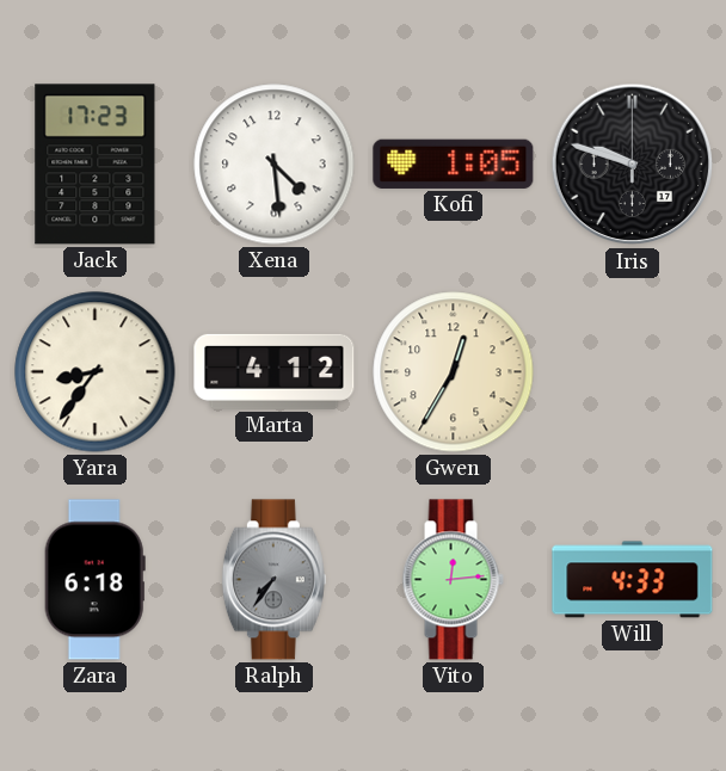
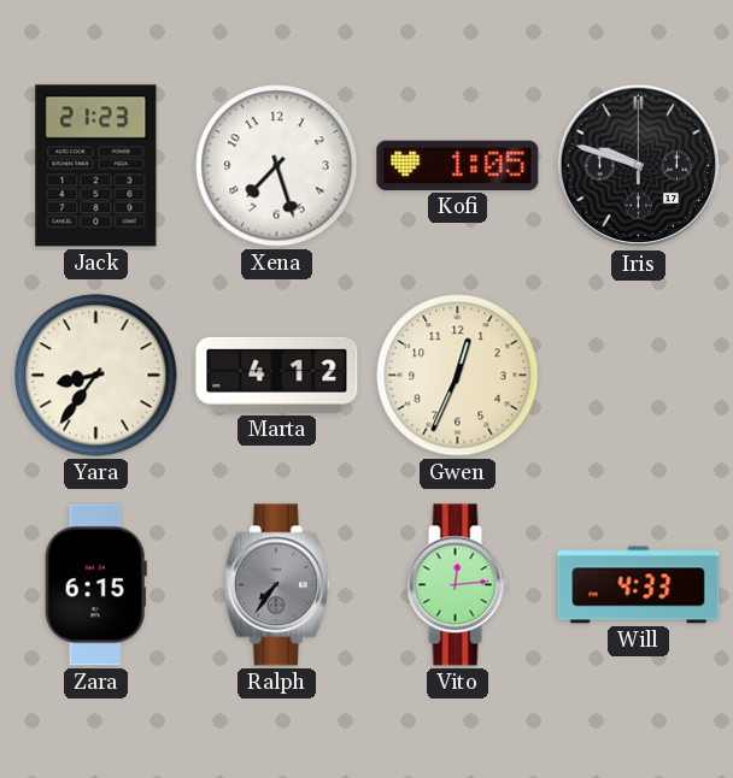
Jack: 17:23 -> 21:23 (96, 166)
Xena: 4:29 -> 7:27 (277, 166)
Gwen: 12:35 -> 12:34 (458, 376)
Zara: 6:18 -> 6:15 (95, 585)
